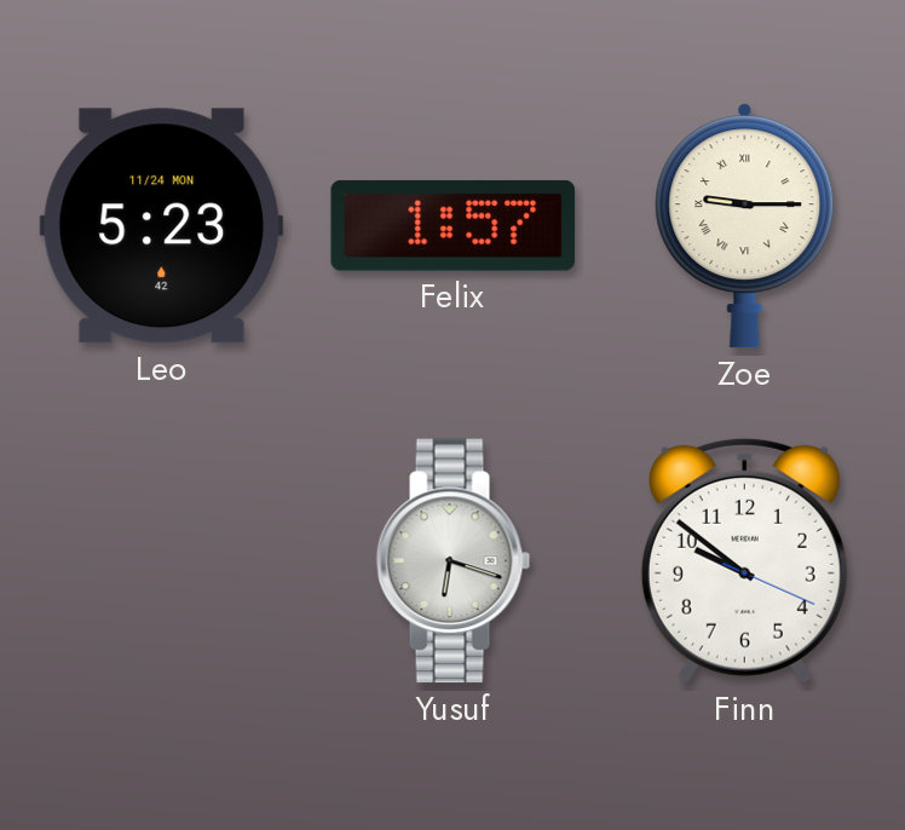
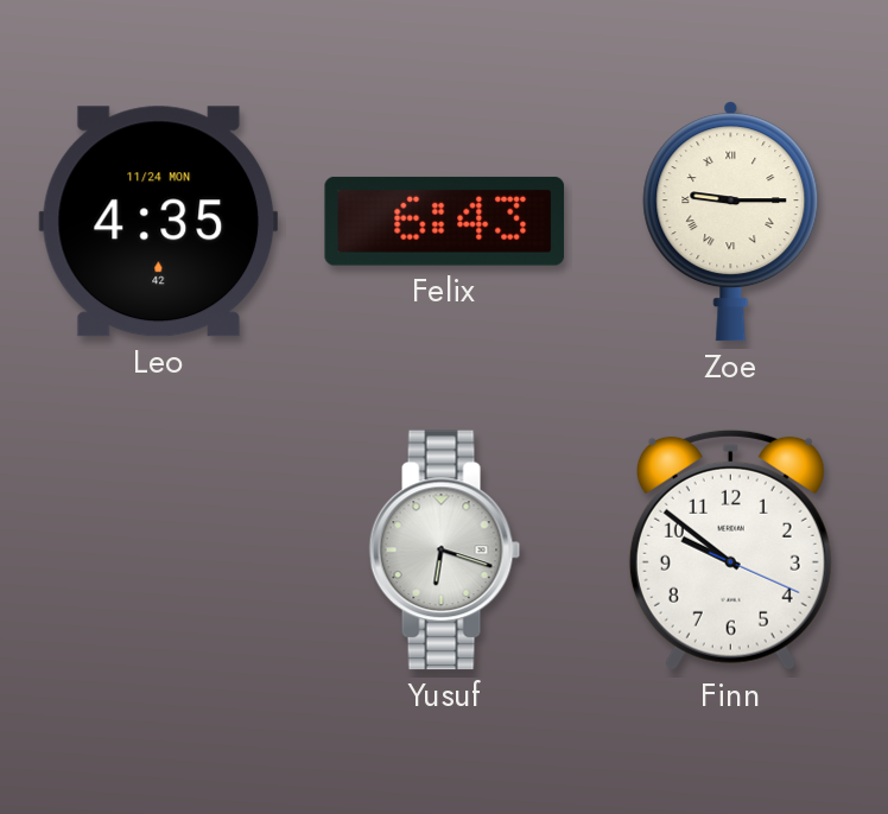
Leo: 5:23 -> 4:35 (159, 222)
Felix: 1:57 -> 6:43 (445, 221)
